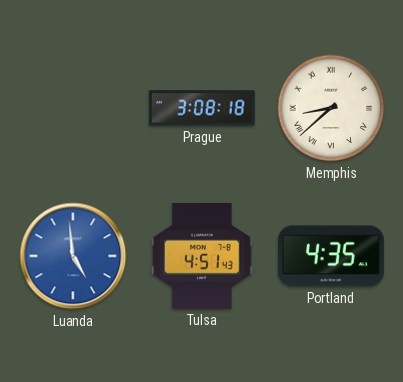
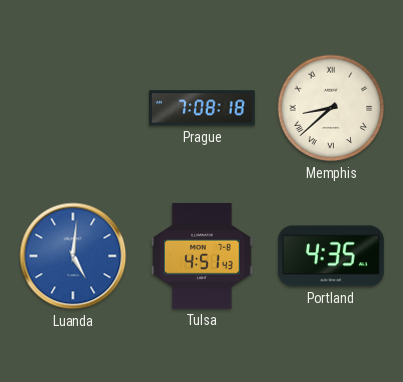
Prague: 3:08 -> 7:08 (202, 108)
Luanda: 4:59 -> 5:01 (73, 256)
